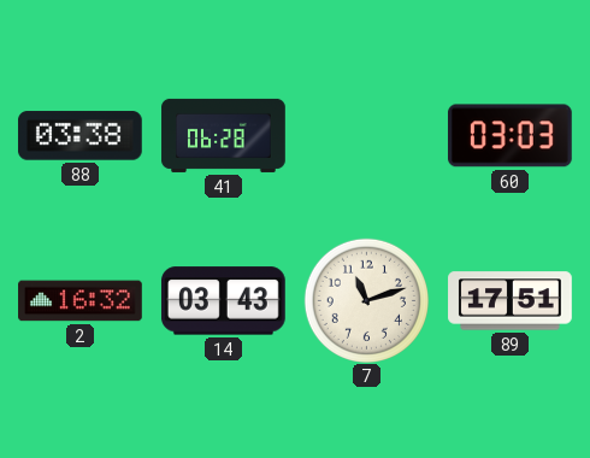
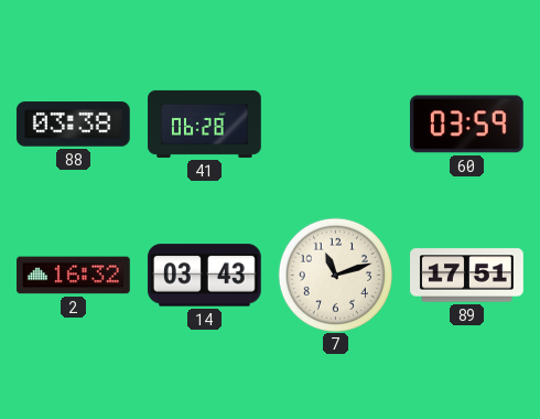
60: 03:03 -> 03:59 (466, 125)
